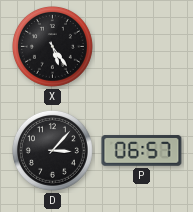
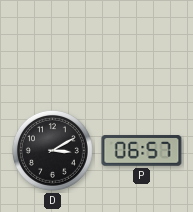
X: 5:24 -> none (52, 46)
D: 3:07 -> 3:10 (52, 150)
